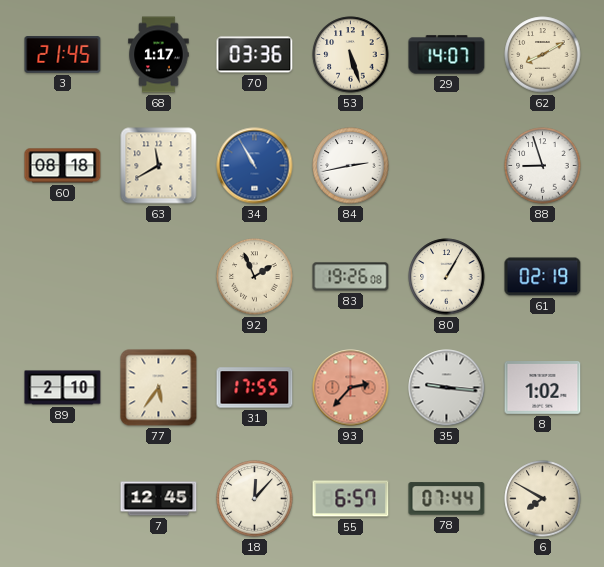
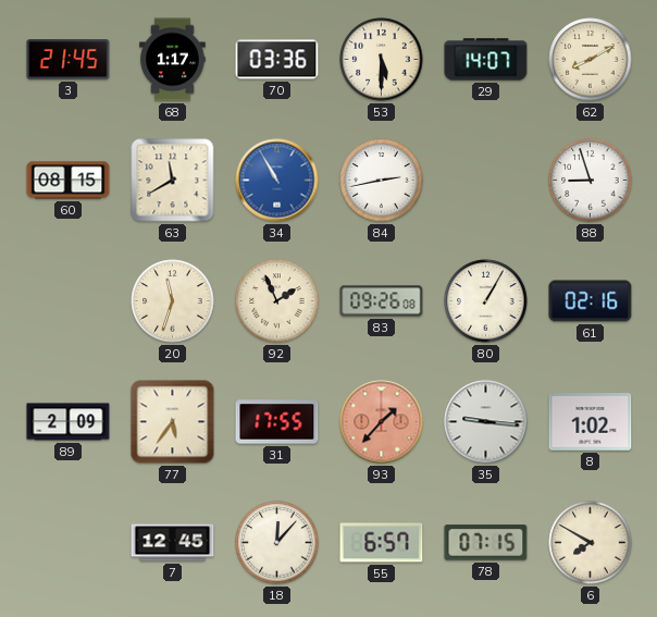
53: 5:27 -> 5:30 (382, 60)
60: 08:18 -> 08:15 (69, 181)
20: none -> 11:33 (173, 301)
83: 19:26 -> 09:26 (382, 301)
61: 02:19 -> 02:16 (591, 301)
89: 2:10 -> 2:09 (69, 422)
93: 2:37 -> 1:37 (382, 422)
78: 07:44 -> 07:15 (486, 543)
